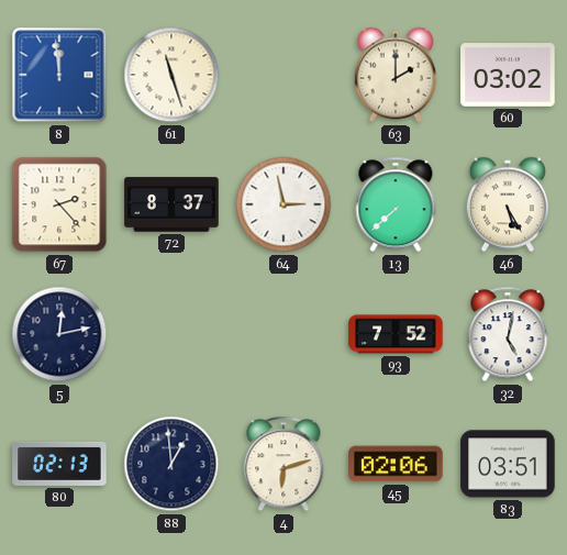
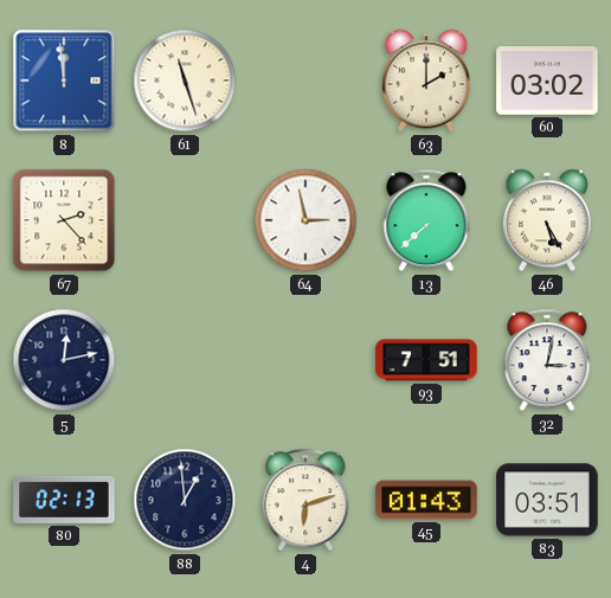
72: 8:37 -> none (171, 204)
93: 7:52 -> 7:51 (426, 360)
32: 5:02 -> 3:02 (547, 360)
45: 02:06 -> 01:43 (426, 500)
